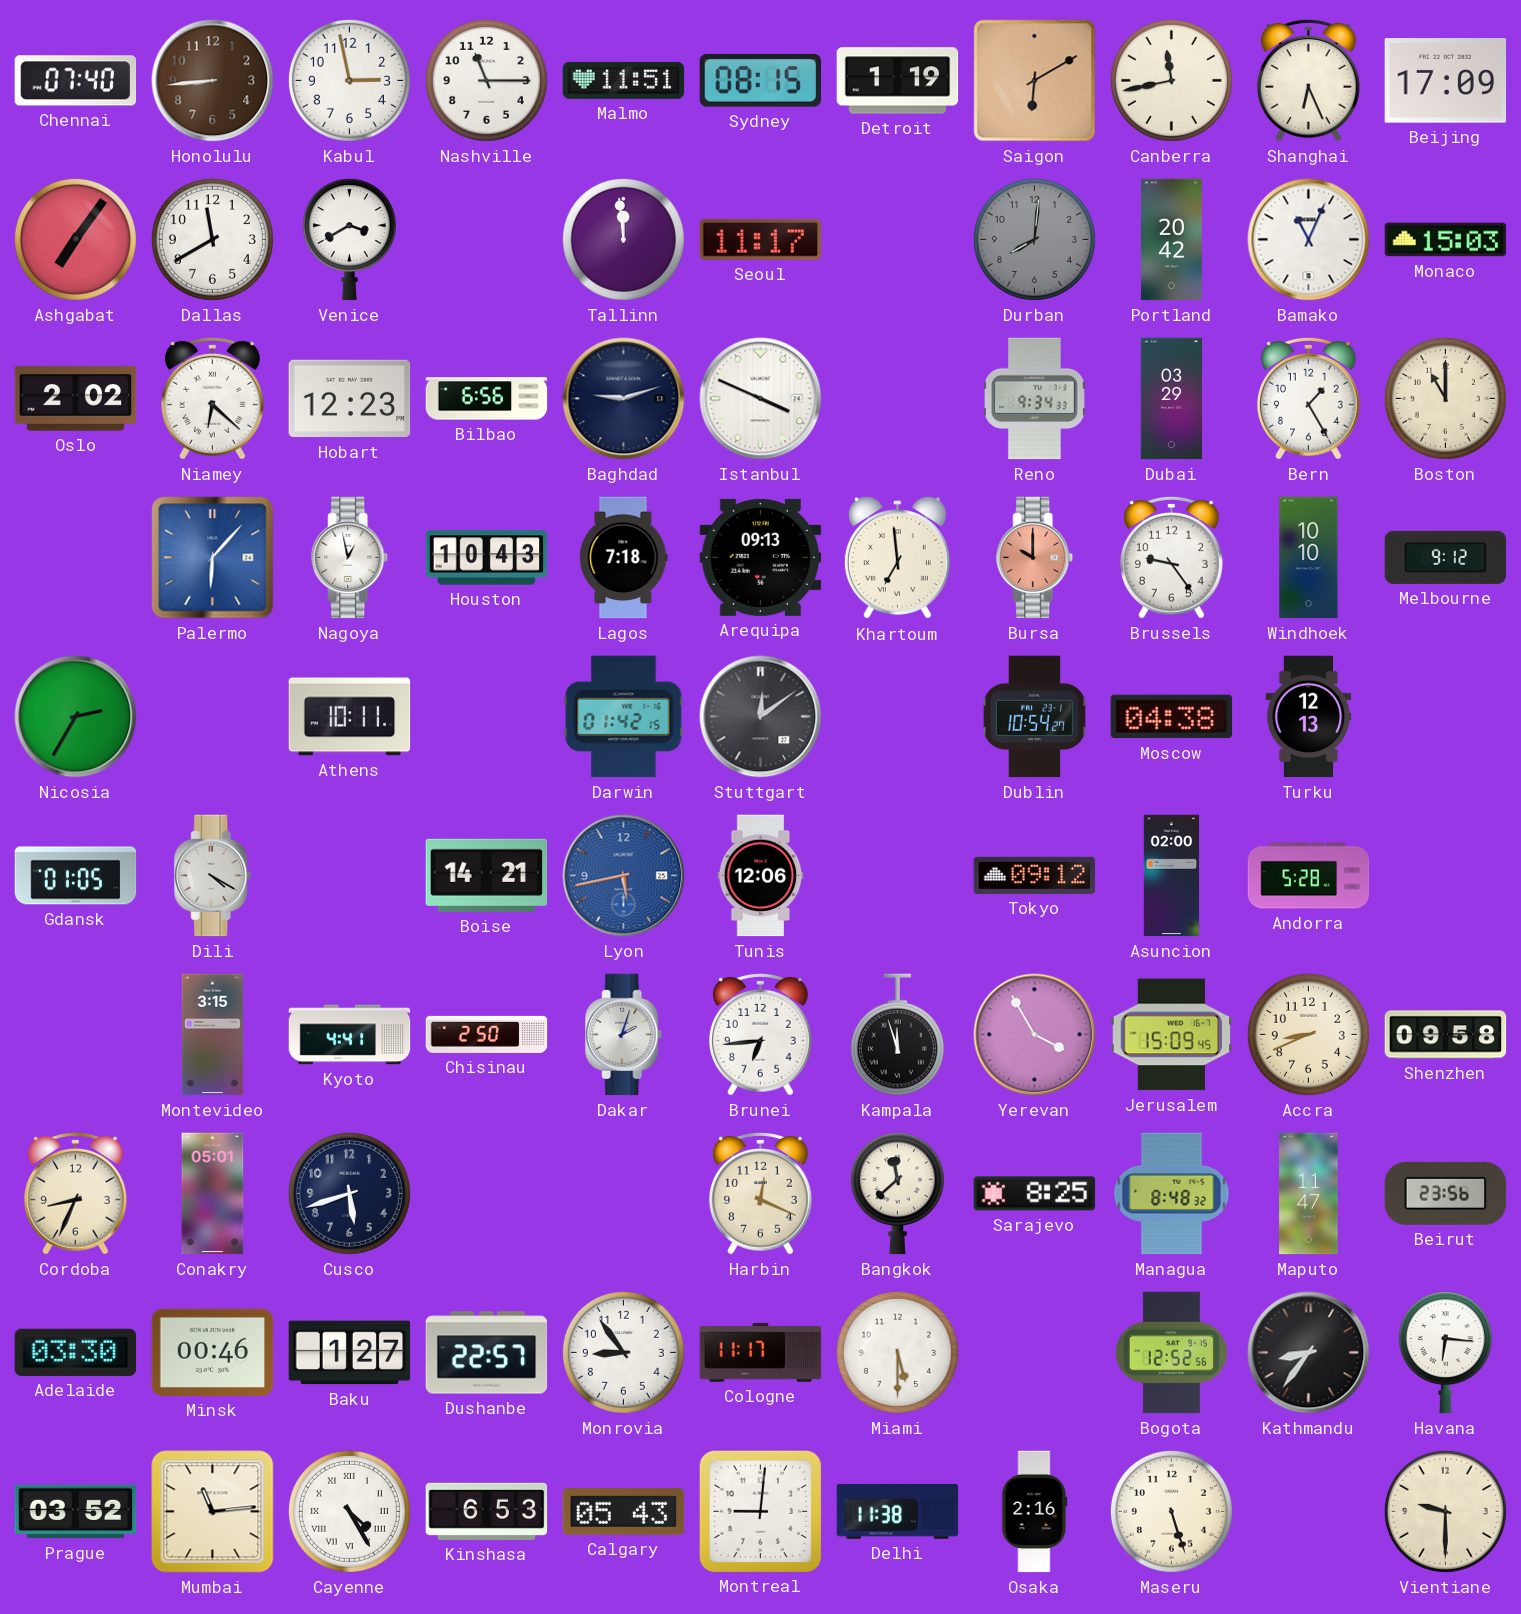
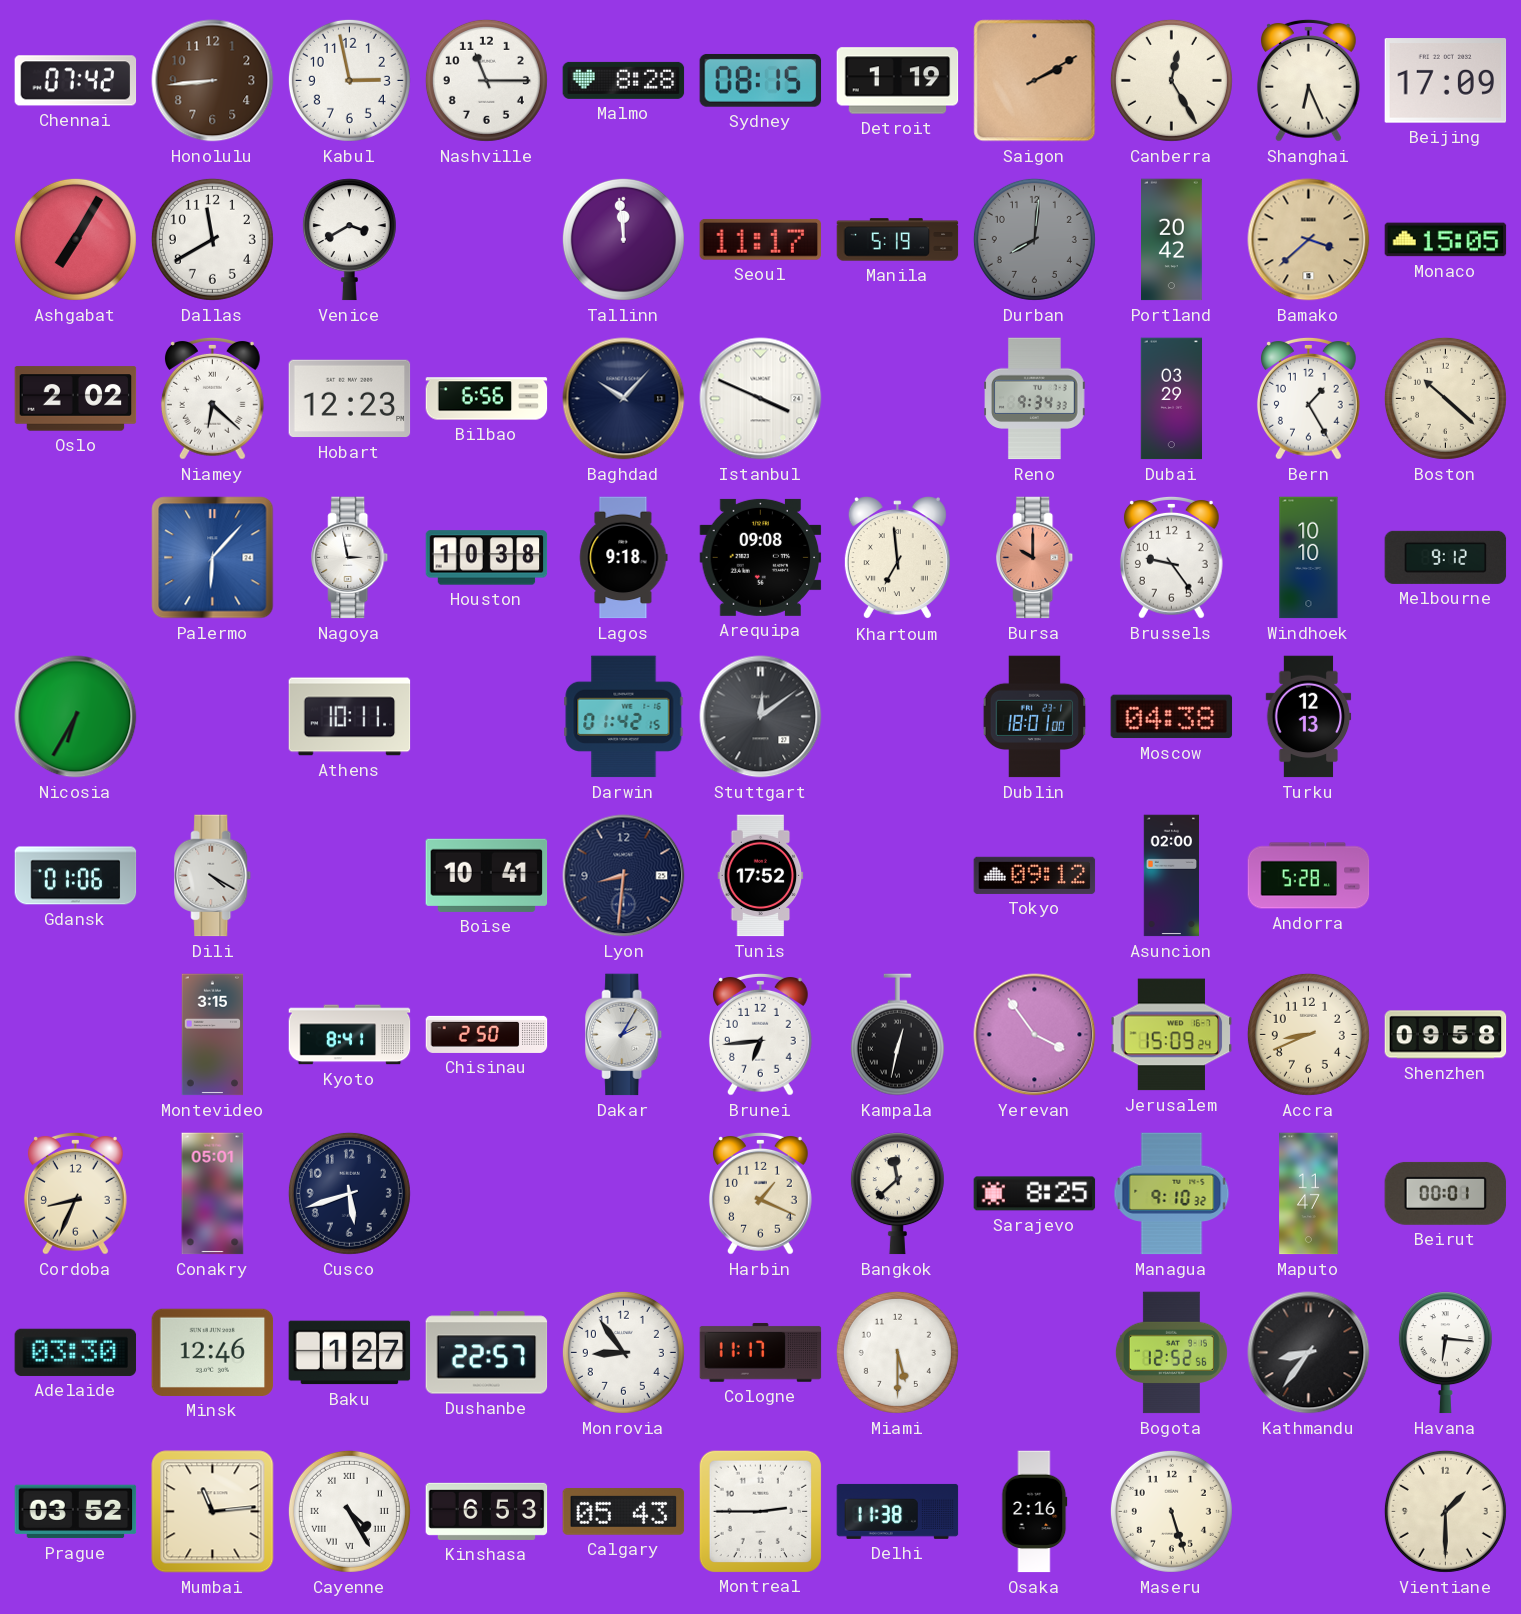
Chennai: 07:40 -> 07:42 (76, 81)
Malmo: 11:51 -> 8:28 (624, 80)
Saigon: 6:10 -> 2:10 (1035, 81)
Canberra: 11:43 -> 12:25 (1171, 80)
Ashgabat: 7:06 -> 7:05 (75, 239)
Manila: none -> 5:19 (898, 240)
Bamako: 11:04 -> 3:38 (1309, 240)
Bamako dial: white -> champagne (1309, 240)
Monaco: 15:03 -> 15:05 (1446, 240)
Baghdad: 9:12 -> 10:07 (624, 399)
Boston: 11:00 -> 10:22 (1445, 398)
Nagoya: 12:58 -> 2:58 (350, 558)
Houston: 10:43 -> 10:38 (487, 558)
Lagos: 7:18 -> 9:18 (624, 558)
Arequipa: 09:13 -> 09:08 (761, 557)
Nicosia: 2:35 -> 6:35 (76, 717)
Dublin: 10:54 -> 18:01 (1035, 717)
Gdansk: 01:05 -> 01:06 (76, 876)
Boise: 14:21 -> 10:41 (487, 875)
Lyon: 5:43 -> 8:31 (624, 876)
Lyon dial: blue -> navy (624, 876)
Tunis: 12:06 -> 17:52 (761, 876)
Kyoto: 4:41 -> 8:41 (350, 1035)
Dakar: 2:03 -> 2:05 (624, 1035)
Kampala: 11:57 -> 12:32 (897, 1035)
Yerevan: 3:55 -> 3:54 (1035, 1035)
Jerusalem: 15:09:45 -> 15:09:24 (1172, 1035)
Harbin: 12:19 -> 1:19 (760, 1193)
Managua: 8:48 -> 9:10 (1172, 1194)
Beirut: 23:56 -> 00:01 (1446, 1193)
Minsk: 00:46 -> 12:46 (213, 1352)
Montreal: 9:01 -> 2:45 (760, 1511)
Vientiane: 9:30 -> 1:30 (1445, 1511)
